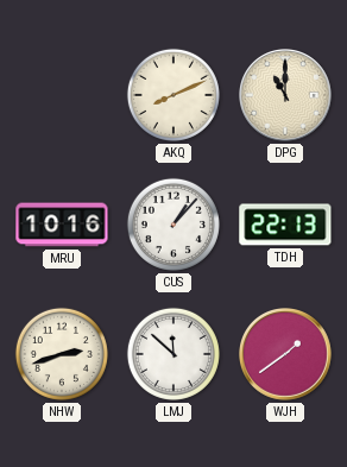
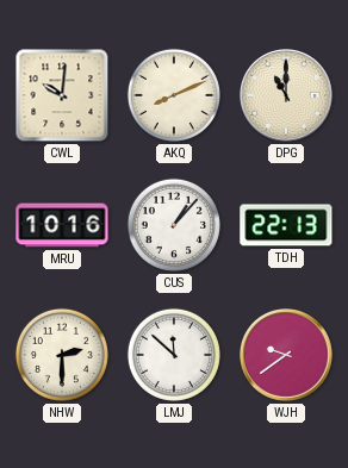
CWL: none -> 10:01 (62, 95)
NHW: 2:42 -> 2:30 (62, 355)
WJH: 1:39 -> 9:39 (287, 356)
